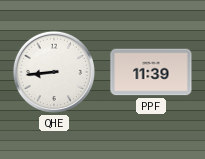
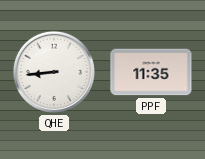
PPF: 11:39 -> 11:35 (151, 72)
